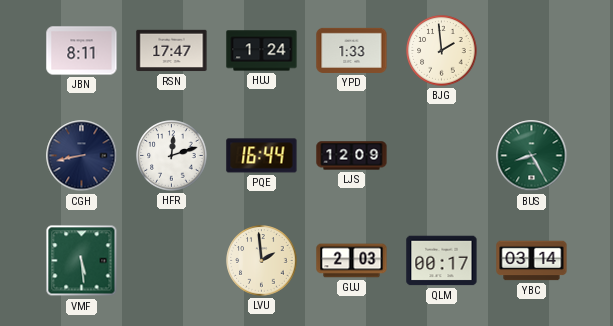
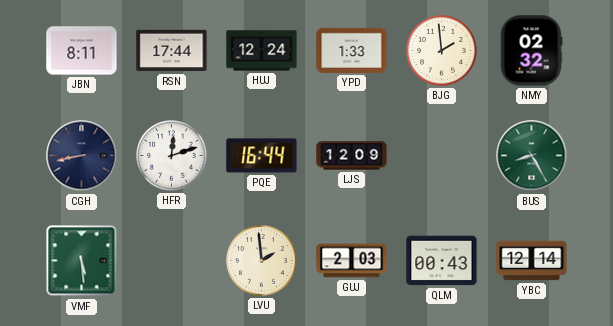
RSN: 17:47 -> 17:44 (172, 51)
HUJ: 1:24 -> 12:24 (262, 51)
NMY: none -> 02:32 (531, 51)
QLM: 00:17 -> 00:43 (442, 261)
YBC: 03:14 -> 12:14 (532, 261)
